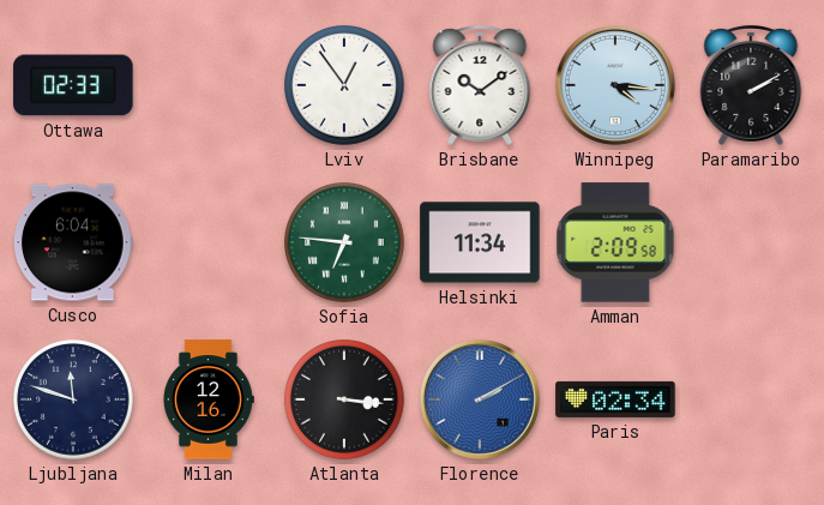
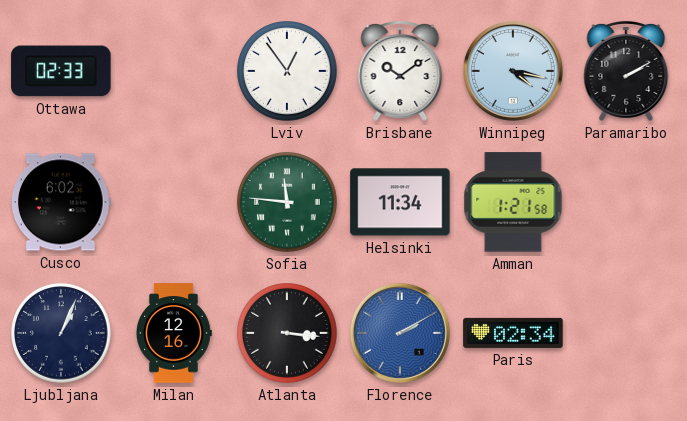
Winnipeg: 4:16 -> 4:17 (513, 71)
Cusco: 6:04 -> 6:02 (62, 202)
Sofia: 6:46 -> 11:46 (288, 203)
Amman: 2:09 -> 1:21 (513, 202)
Ljubljana: 11:48 -> 1:04 (62, 334)
